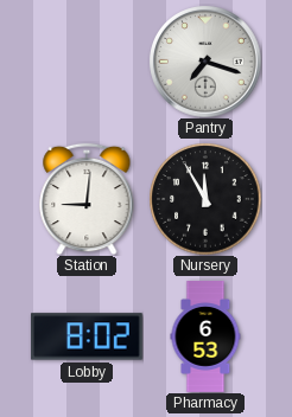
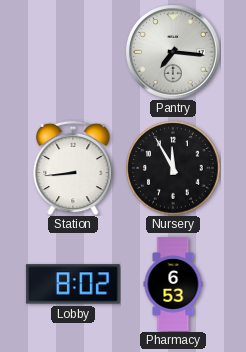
Pantry: 7:18 -> 7:16 (173, 52)
Station: 9:01 -> 8:44 (73, 168)
